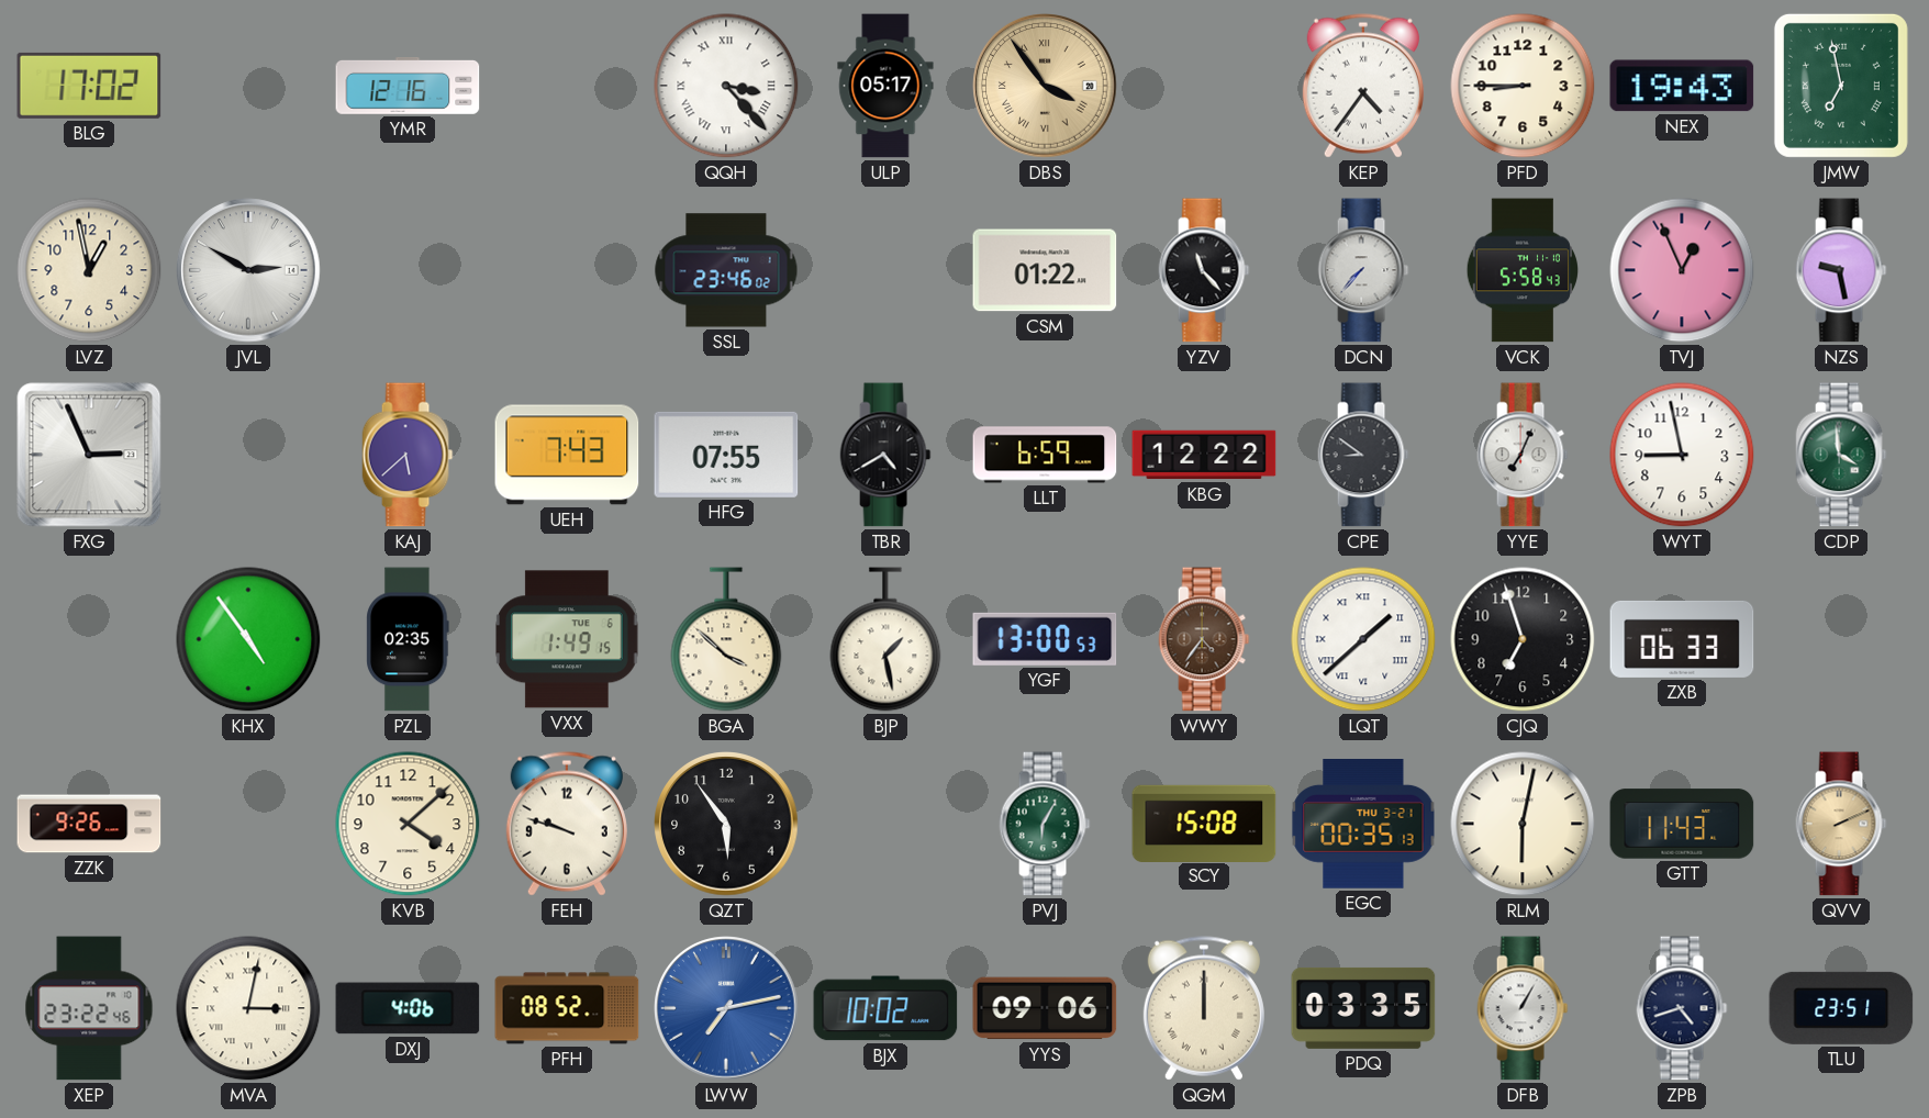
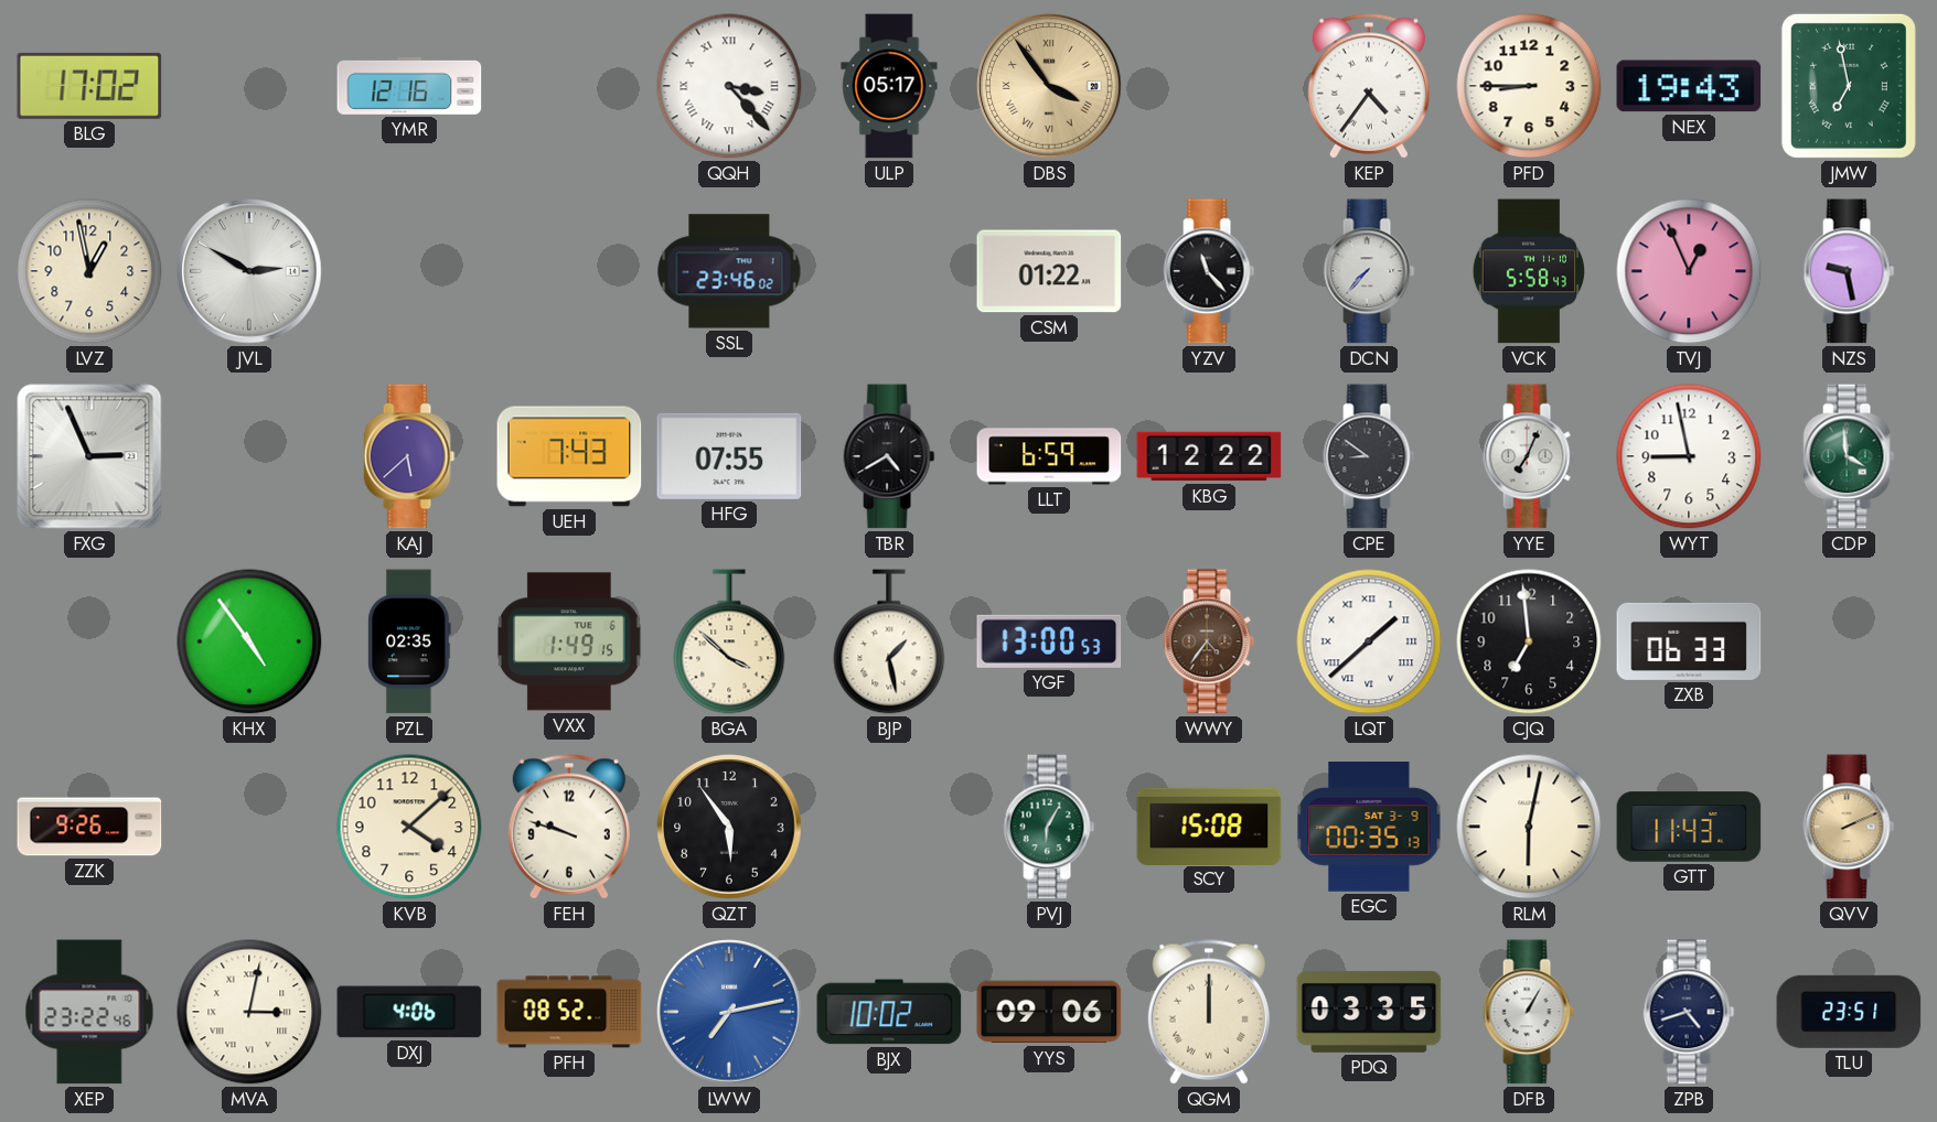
CJQ: 6:57 -> 6:59 (1529, 641)
EGC date: THU 3-21 -> SAT 3-9 (1369, 828)
